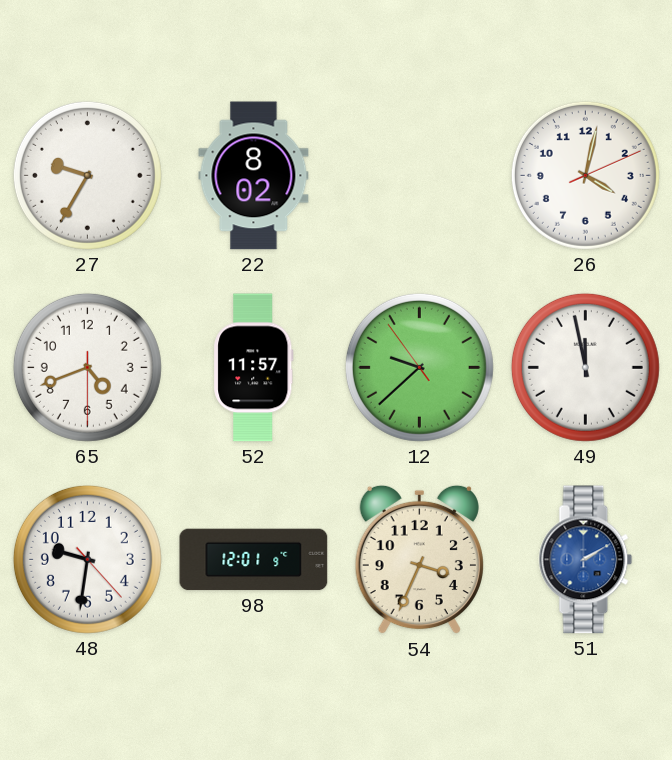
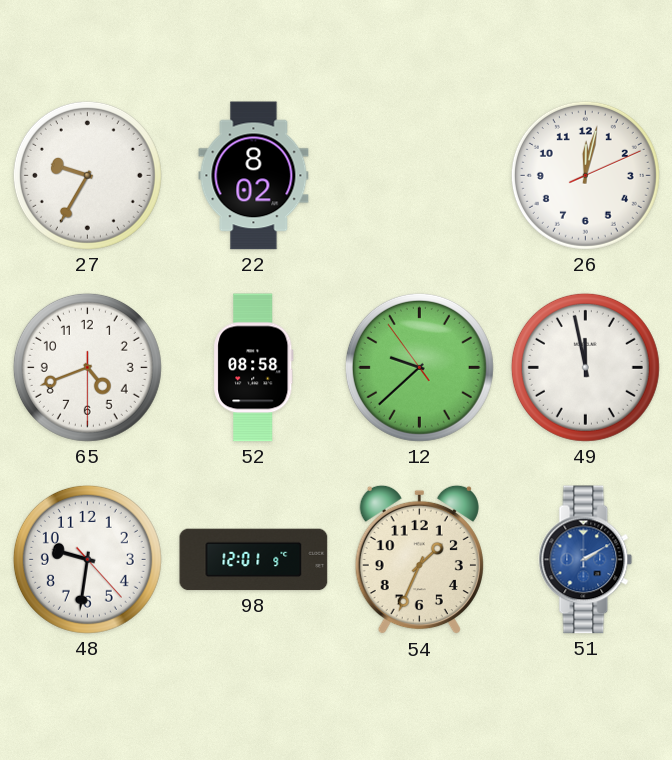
26: 4:02 -> 12:02 (585, 175)
52: 11:57 -> 08:58 (254, 368)
54: 3:34 -> 1:34 (419, 560)
